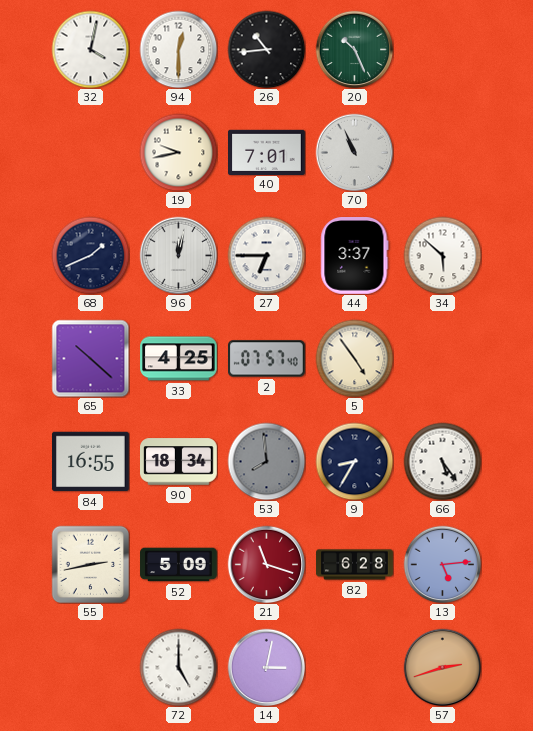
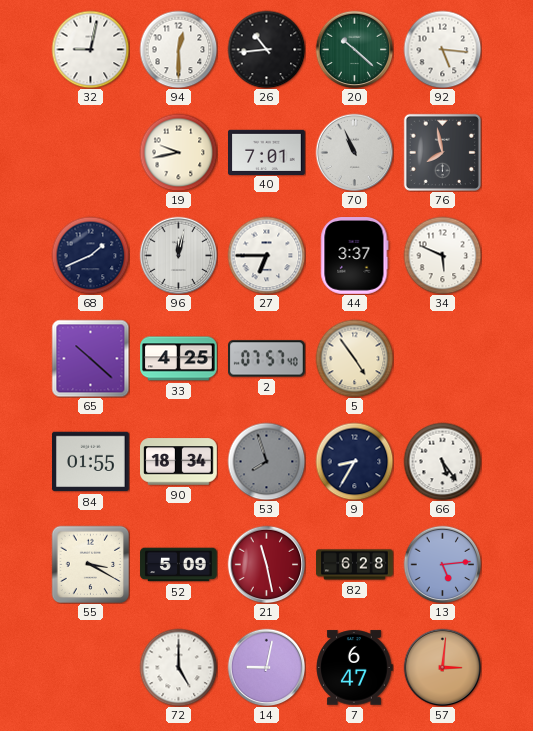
32: 4:02 -> 9:02 (90, 49)
20: 10:26 -> 10:22 (354, 49)
92: none -> 5:16 (442, 49)
76: none -> 7:58 (442, 152)
34: 5:52 -> 5:49 (442, 255)
84: 16:55 -> 01:55 (91, 462)
53: 7:59 -> 7:57 (266, 461)
55: 2:43 -> 3:20 (90, 564)
21: 11:18 -> 11:28 (266, 564)
14: 3:02 -> 9:02 (266, 667)
7: none -> 6:47 (354, 668)
57: 2:42 -> 3:01 (442, 667)
